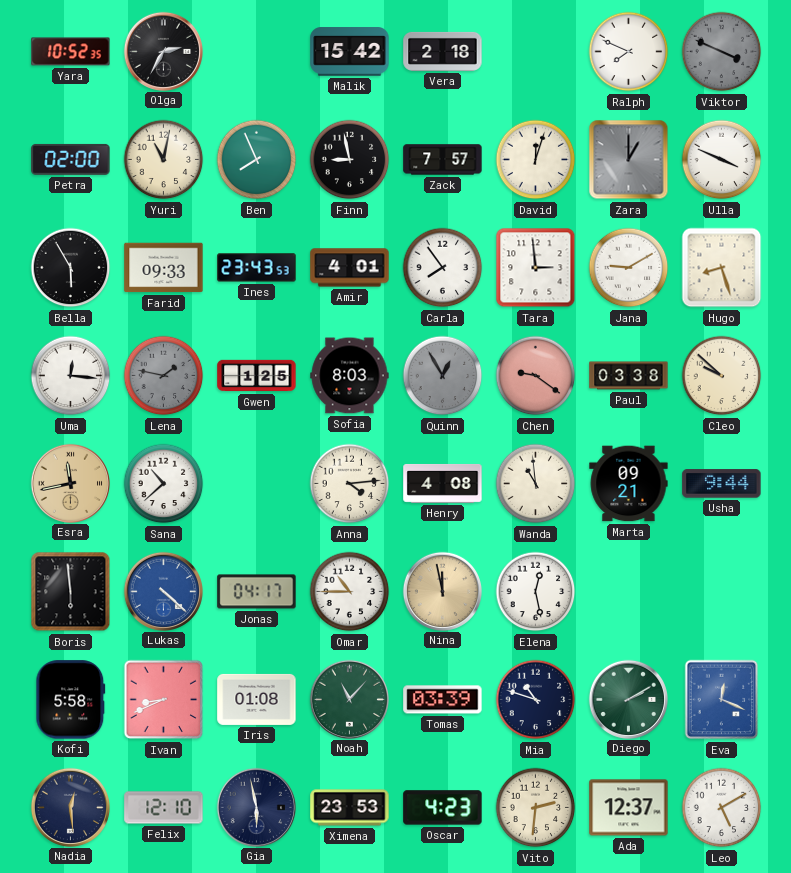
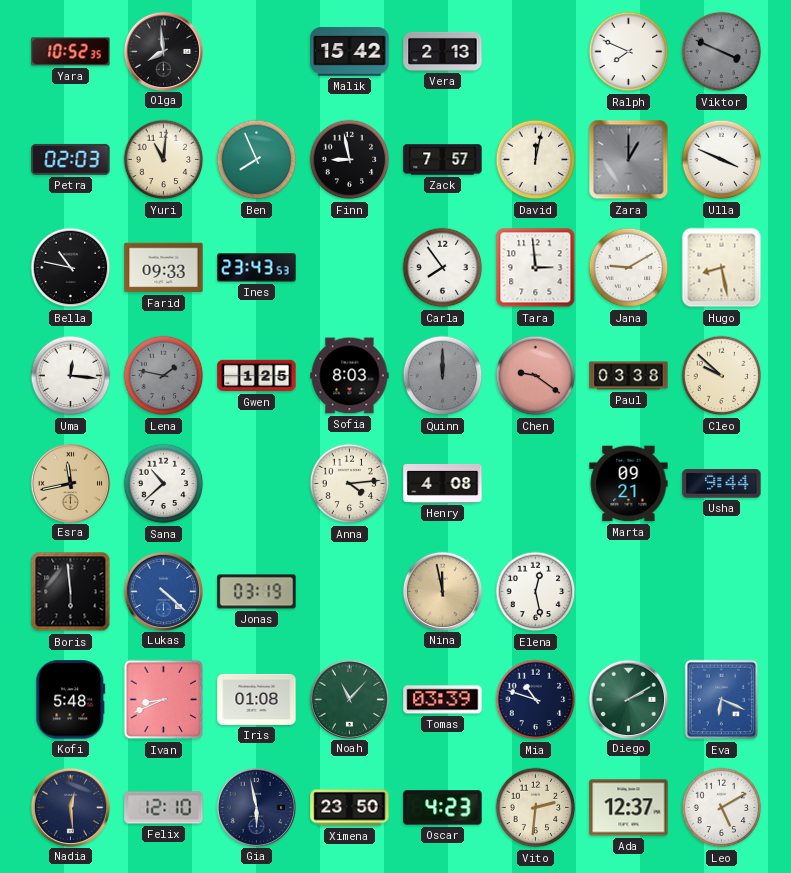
Olga: 2:35 -> 7:59 (163, 51)
Vera: 2:18 -> 2:13 (443, 51)
Petra: 02:00 -> 02:03 (71, 159)
Yuri: 11:02 -> 11:01 (164, 160)
David: 12:03 -> 12:02 (536, 160)
Bella: 5:55 -> 10:47 (71, 268)
Amir: 4:01 -> none (350, 268)
Hugo: 8:27 -> 8:28 (722, 268)
Quinn: 12:55 -> 12:00 (443, 376)
Wanda: 10:59 -> none (536, 484)
Jonas: 04:17 -> 03:19 (257, 592)
Omar: 10:45 -> none (350, 592)
Kofi: 5:58 -> 5:48 (71, 700)
Eva: 12:19 -> 6:19 (722, 700)
Ximena: 23:53 -> 23:50 (350, 808)
